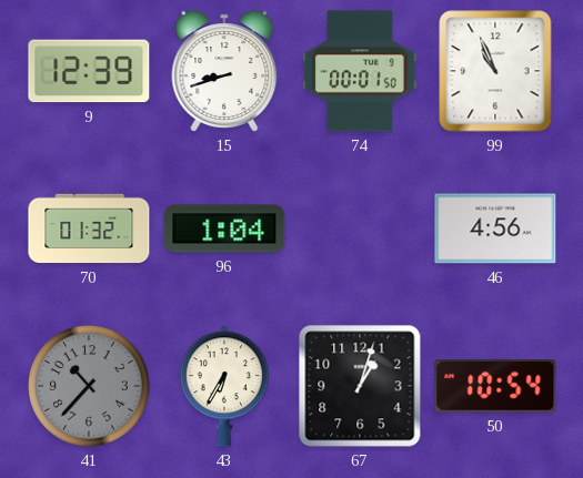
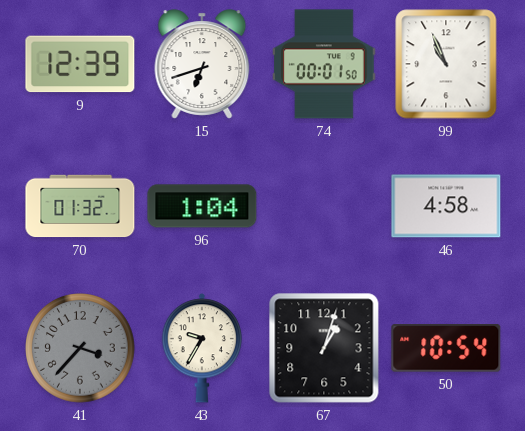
15: 8:42 -> 6:42 (202, 64)
46: 4:56 -> 4:58 (446, 206)
41: 10:37 -> 3:37 (80, 348)
43: 6:35 -> 9:35 (202, 348)
